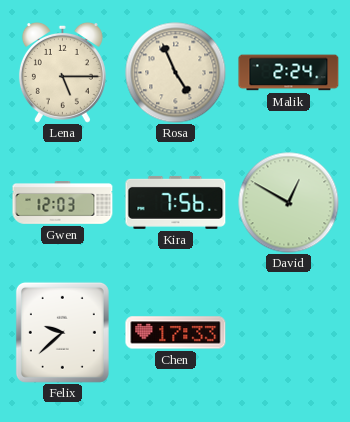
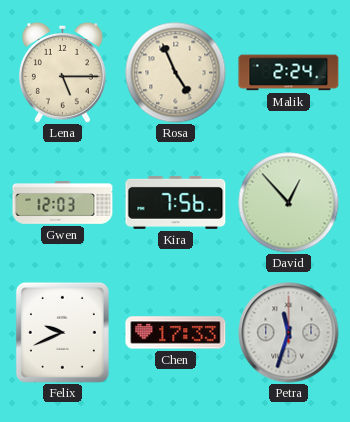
David: 12:50 -> 12:53 (289, 203)
Felix: 9:38 -> 9:41 (62, 332)
Petra: none -> 11:33 (289, 333)
